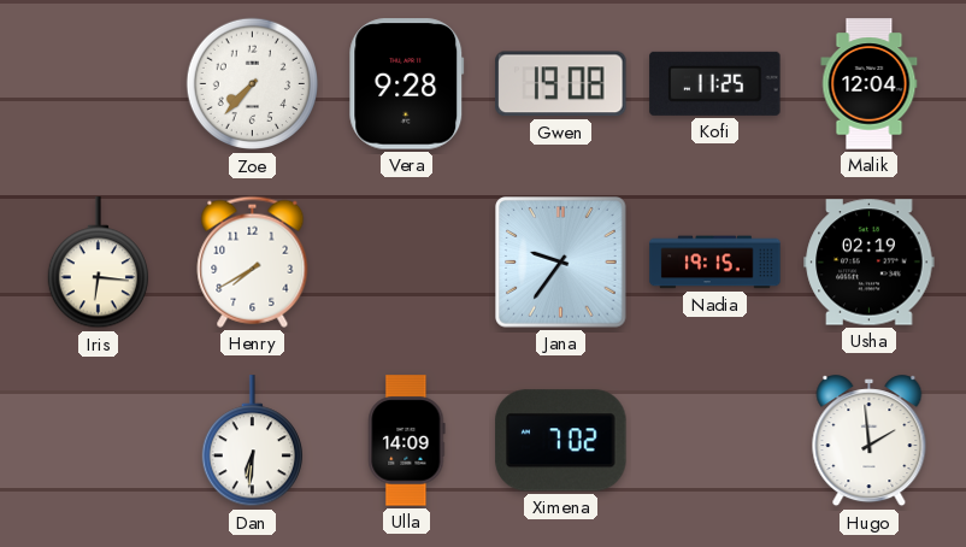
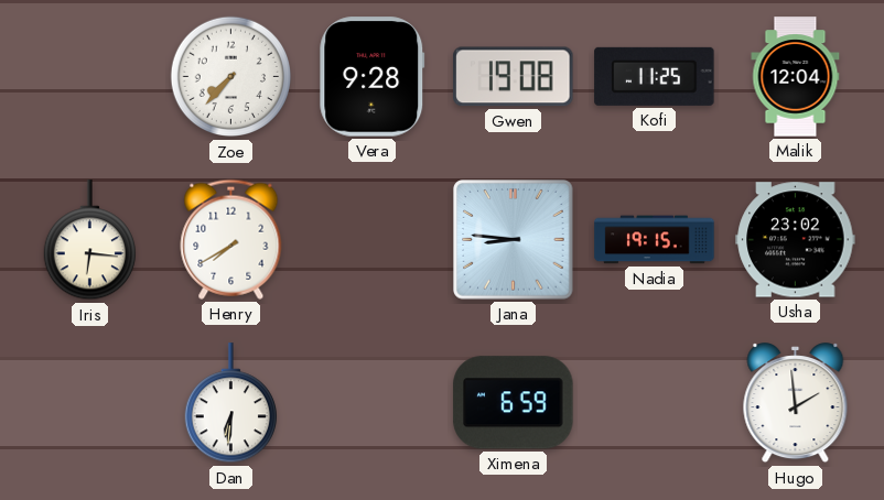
Jana: 9:36 -> 8:46 (514, 240)
Usha: 02:19 -> 23:02 (796, 240)
Ulla: 14:09 -> none (407, 441)
Ximena: 7:02 -> 6:59 (514, 403)
